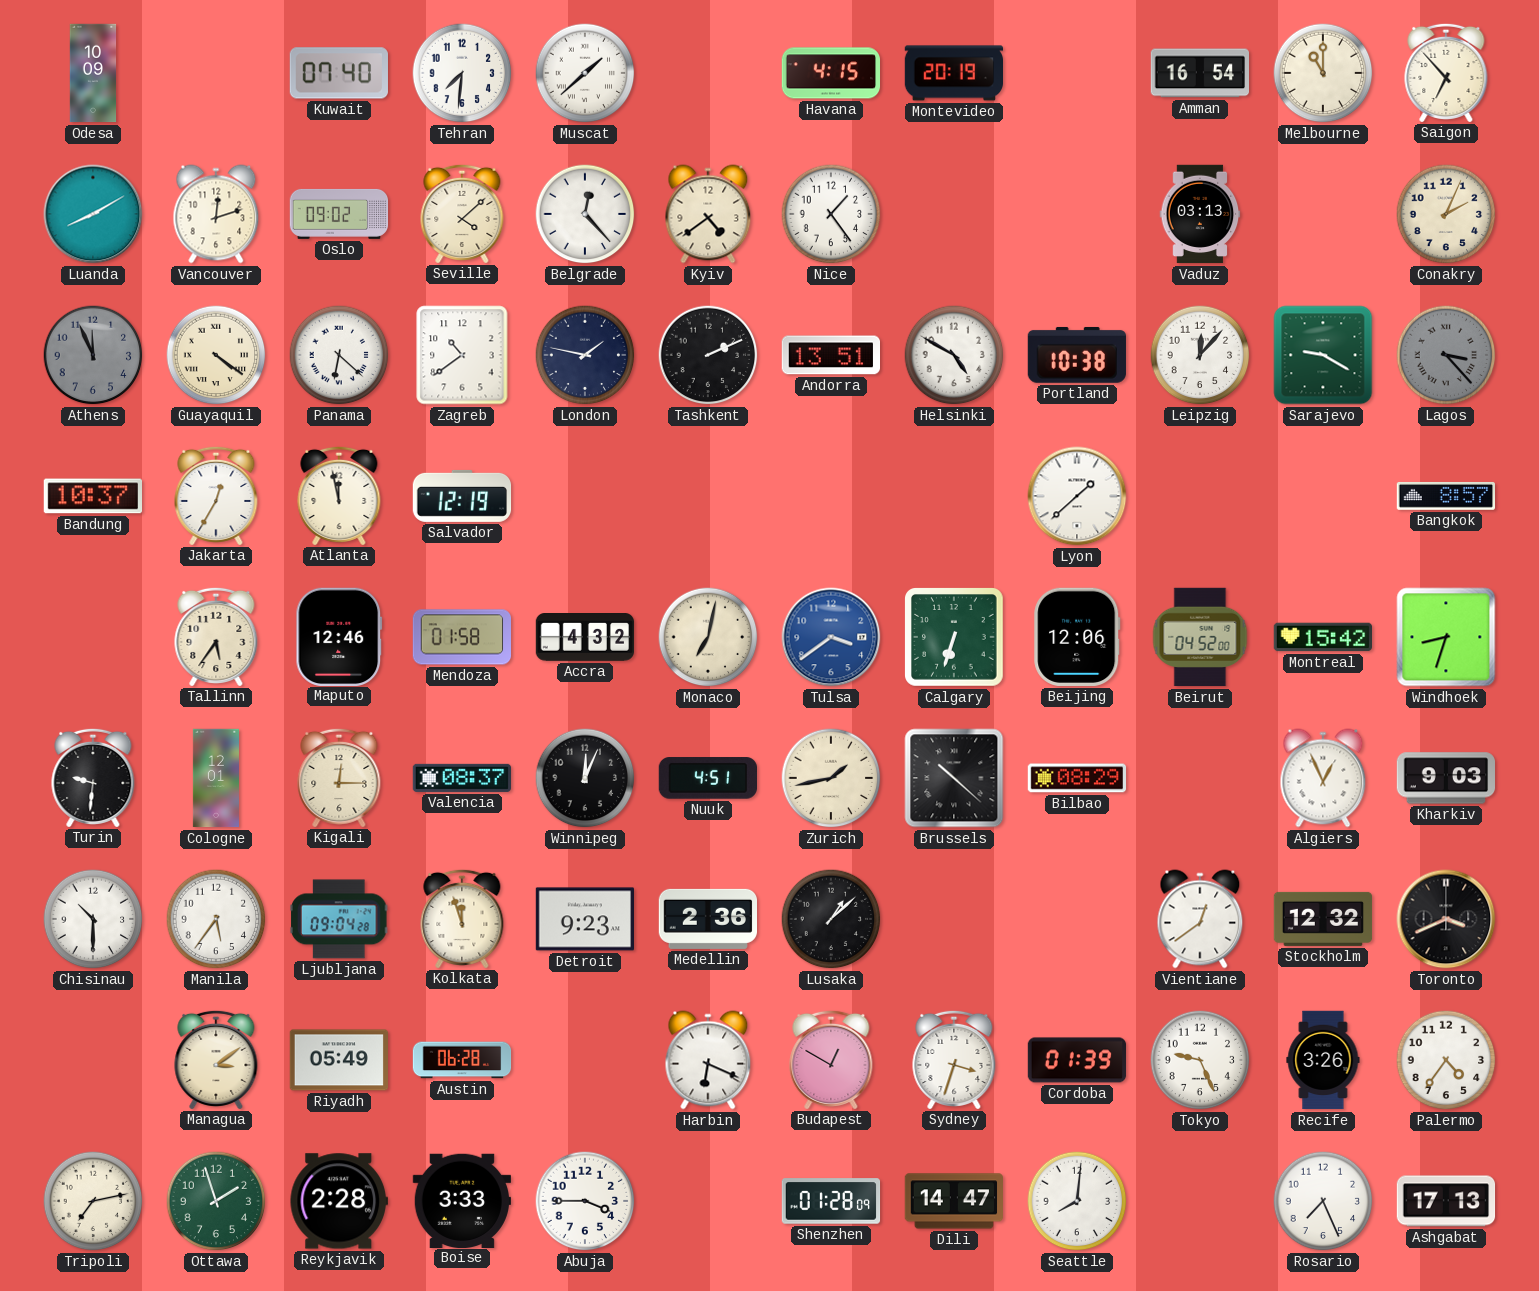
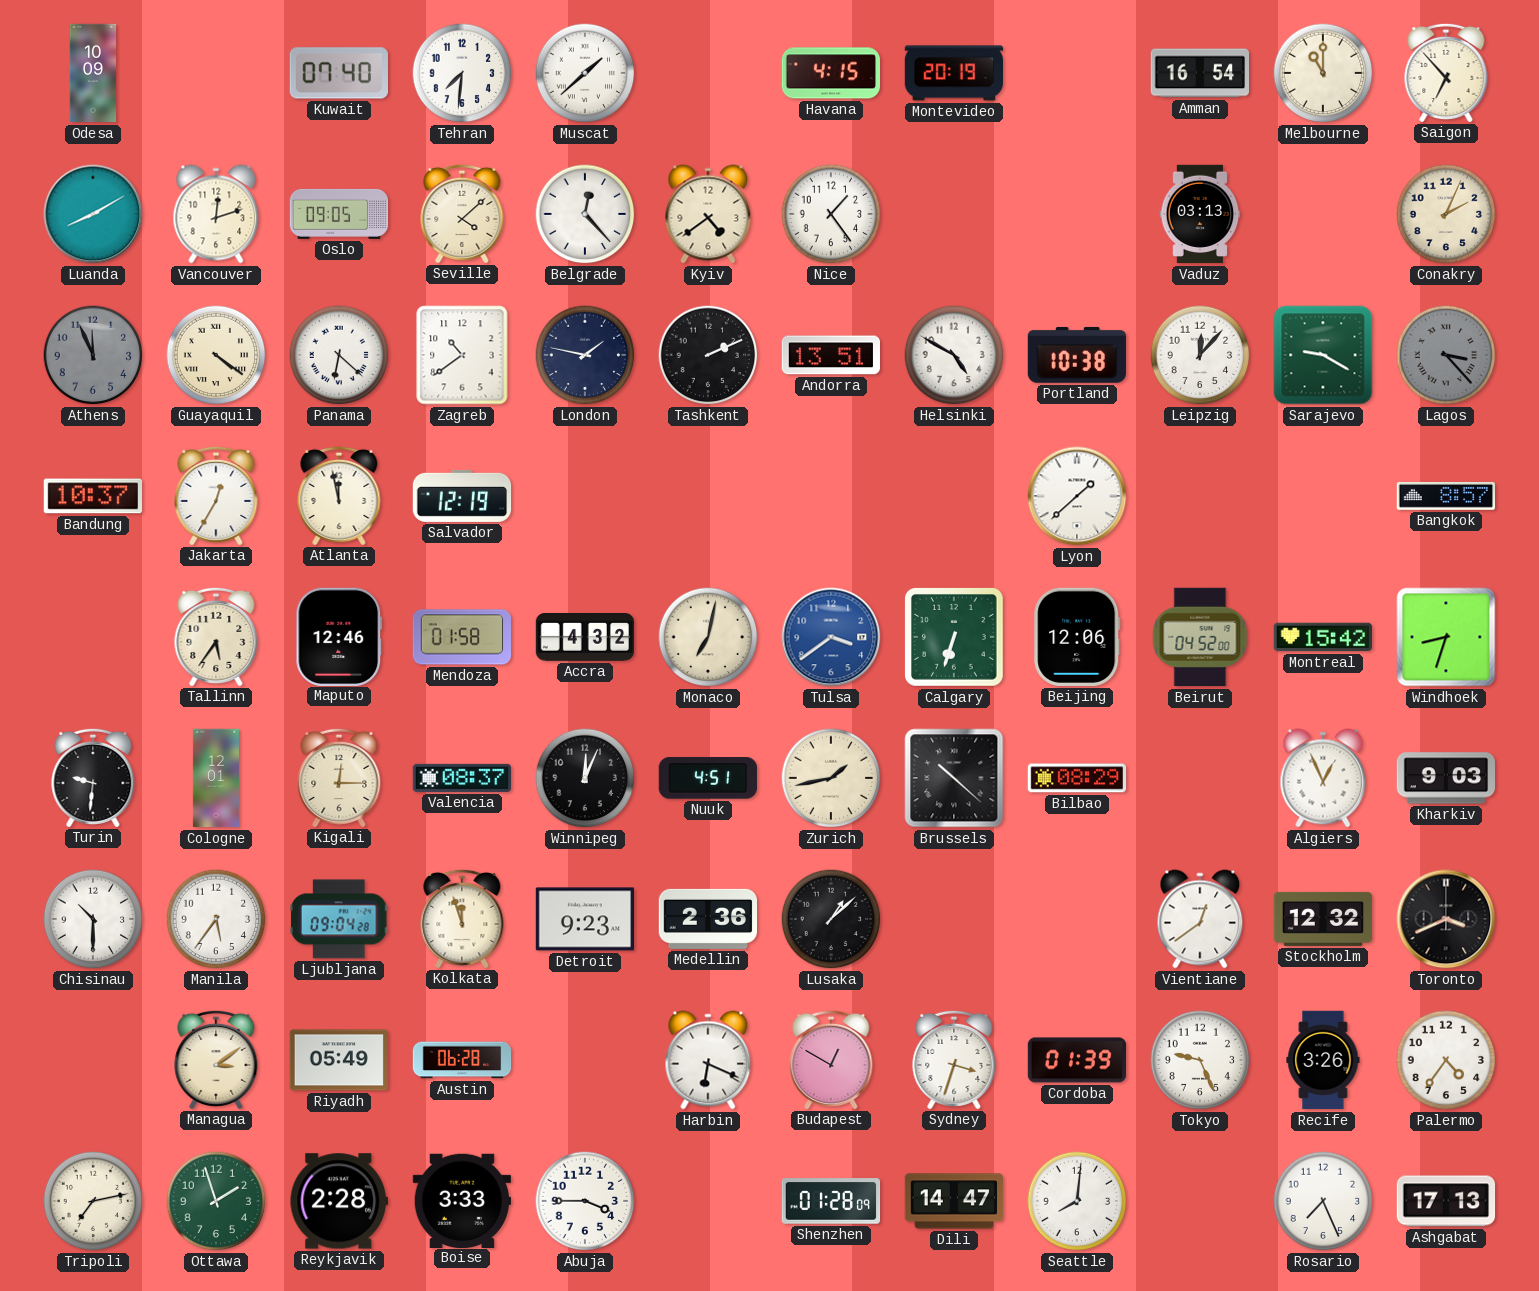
Oslo: 09:02 -> 09:05 (339, 214)
